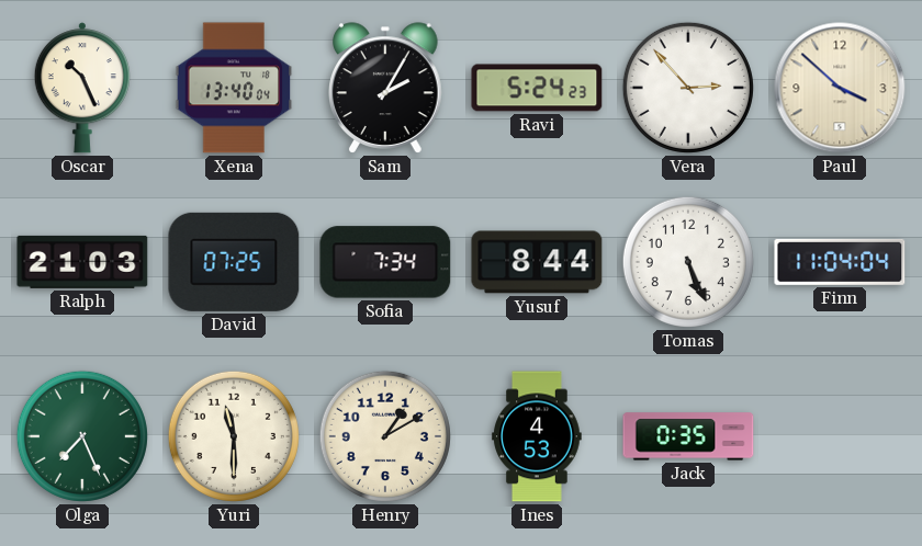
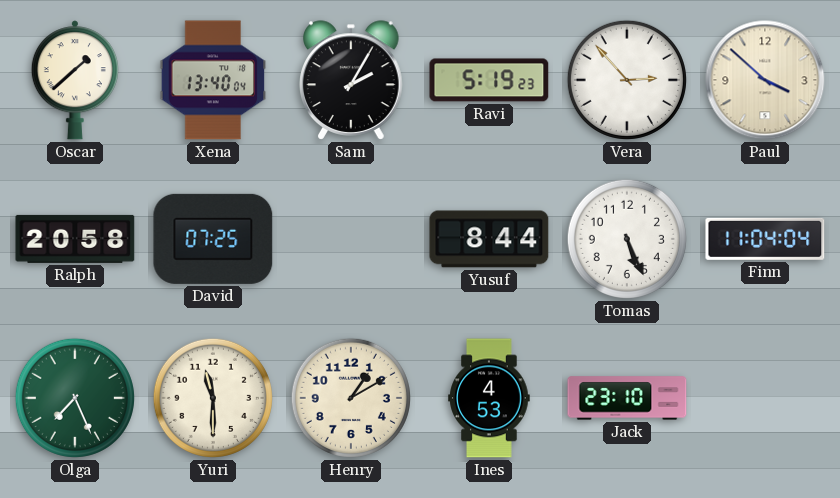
Oscar: 10:26 -> 1:38 (75, 80)
Ravi: 5:24 -> 5:19 (489, 80)
Ralph: 21:03 -> 20:58 (75, 239)
Sofia: 7:34 -> none (385, 262)
Jack: 0:35 -> 23:10 (627, 398)
